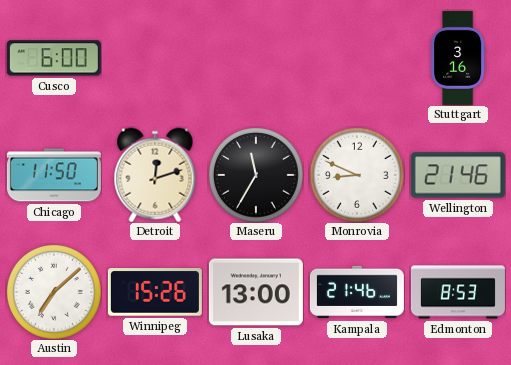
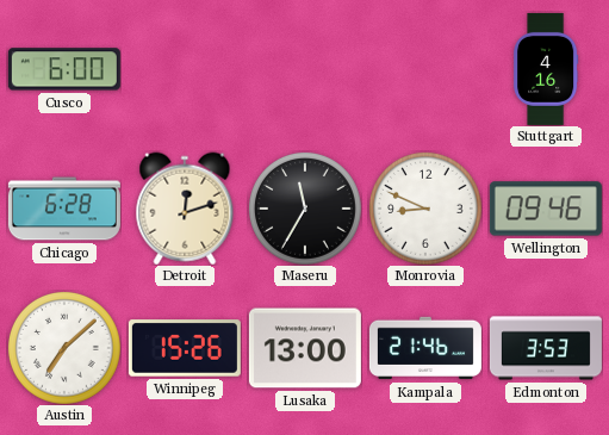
Stuttgart: 3:16 -> 4:16 (547, 69)
Chicago: 11:50 -> 6:28 (64, 209)
Wellington: 21:46 -> 09:46 (546, 209)
Edmonton: 8:53 -> 3:53 (546, 348)
